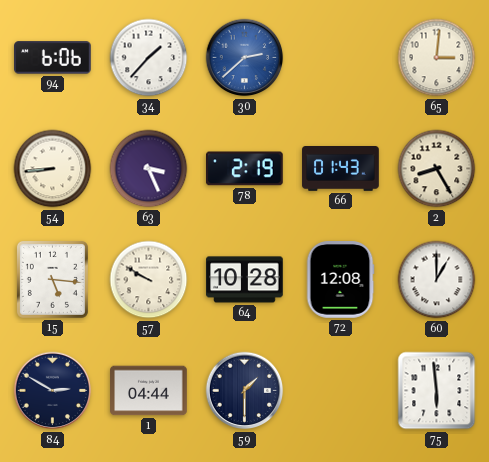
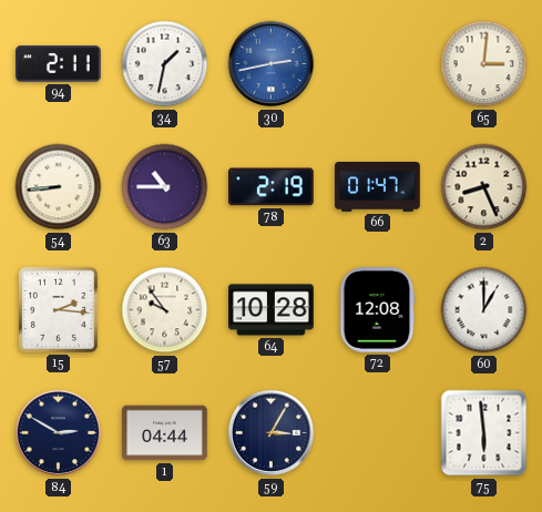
94: 6:06 -> 2:11 (59, 64)
34: 1:37 -> 1:32 (165, 64)
30: 2:38 -> 2:43 (272, 64)
63: 3:26 -> 10:45 (165, 187)
66: 01:43 -> 01:47 (378, 187)
2: 8:25 -> 8:26 (484, 187)
15: 5:16 -> 2:16 (58, 309)
57: 9:50 -> 9:54 (165, 310)
59: 1:30 -> 3:05 (272, 433)
